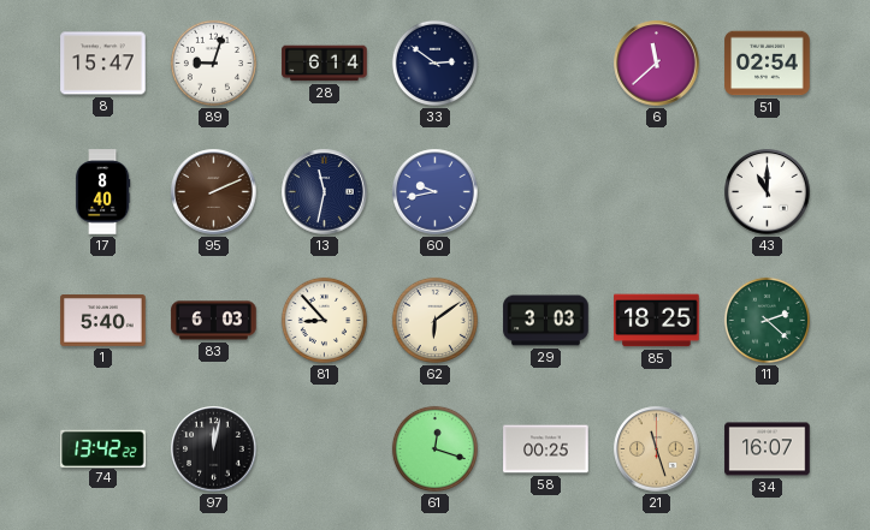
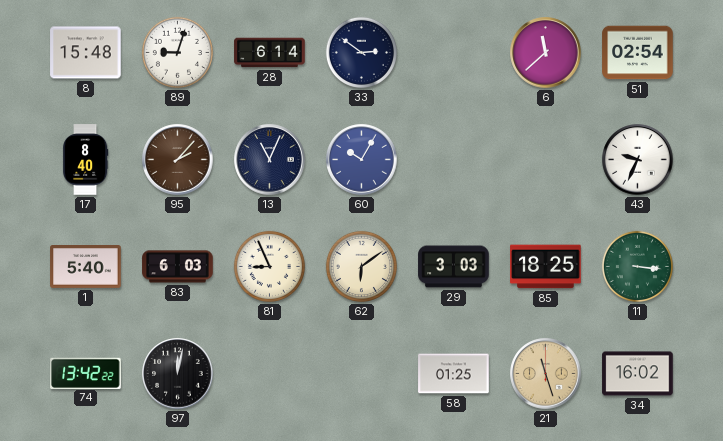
8: 15:47 -> 15:48 (86, 53)
95: 2:11 -> 2:07 (178, 160)
13: 11:32 -> 11:04 (270, 160)
60: 9:43 -> 10:05 (362, 160)
43: 11:00 -> 9:34 (638, 160)
81: 8:53 -> 8:56 (269, 266)
11: 2:22 -> 3:16 (637, 266)
61: 12:18 -> none (434, 448)
58: 00:25 -> 01:25 (454, 374)
34: 16:07 -> 16:02 (638, 374)
